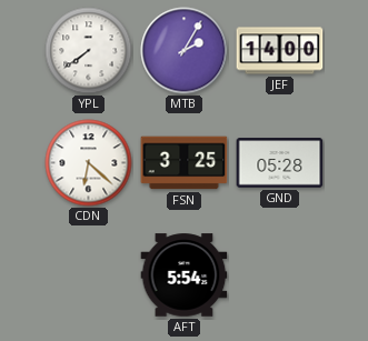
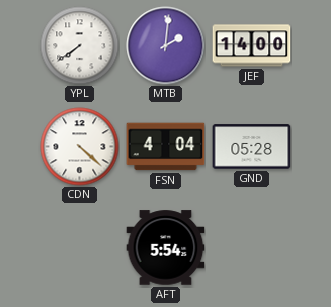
MTB: 2:05 -> 2:01 (166, 46)
CDN: 6:22 -> 4:22 (80, 147)
FSN: 3:25 -> 4:04 (166, 147)
